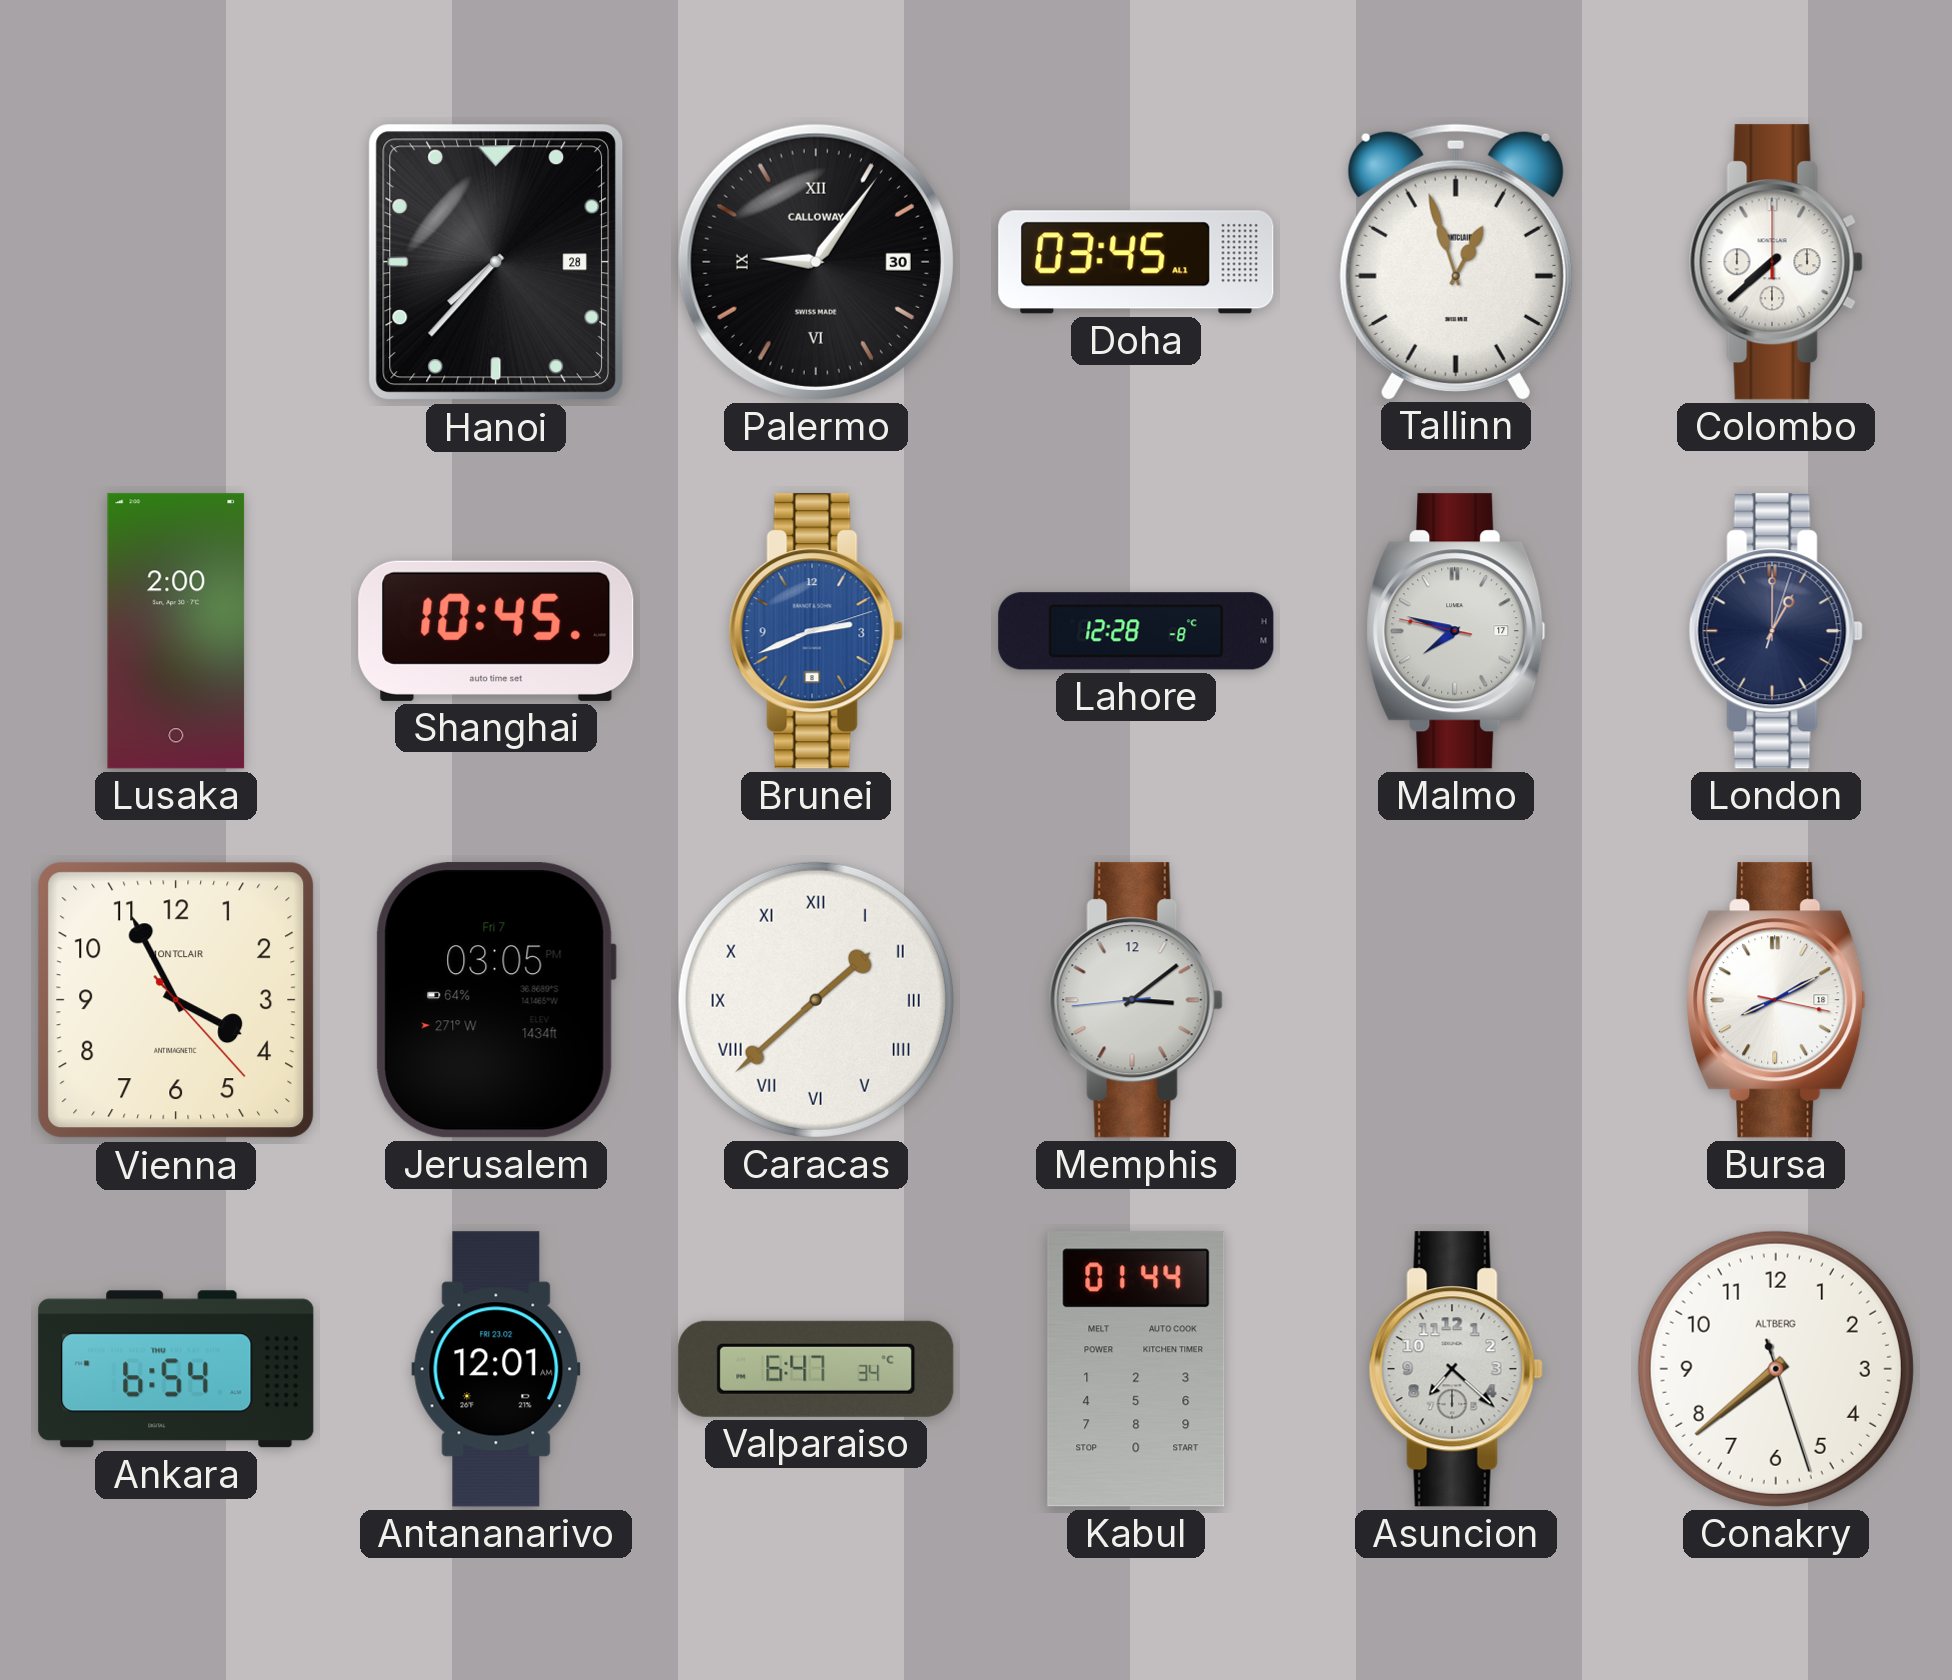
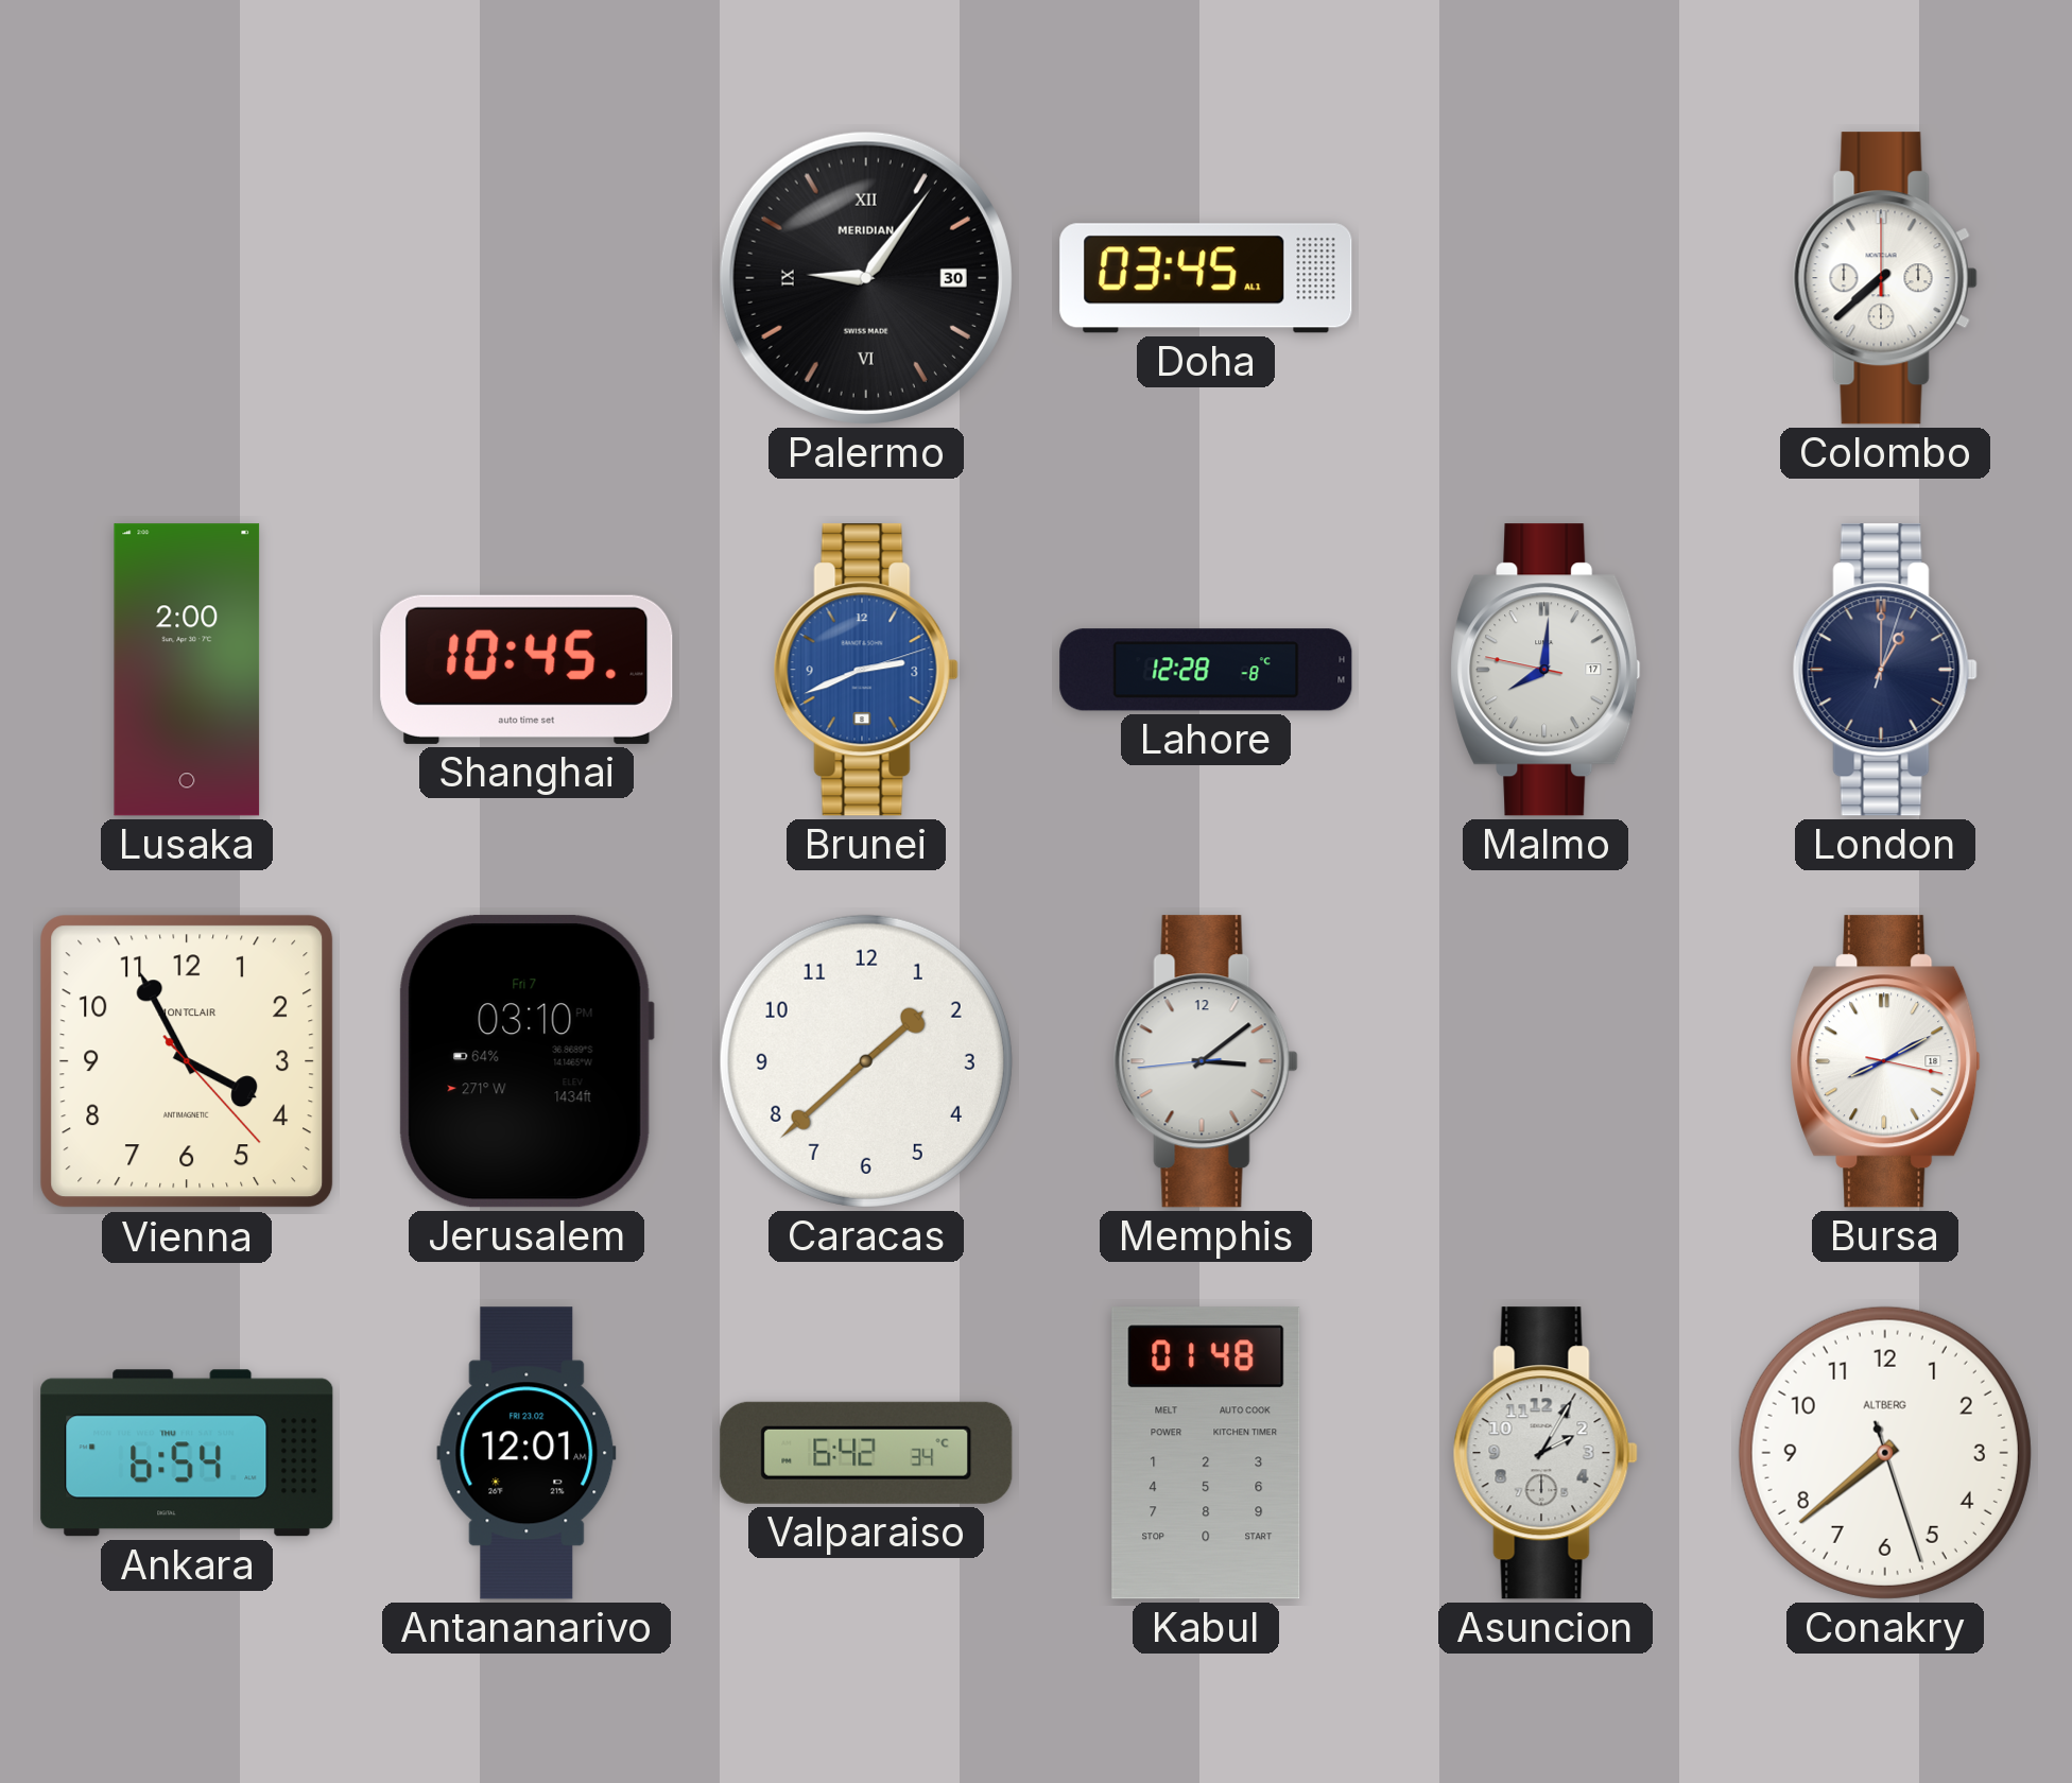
Hanoi: 7:37 -> none (496, 262)
Palermo brand: CALLOWAY -> MERIDIAN (866, 278)
Tallinn: 12:57 -> none (1456, 261)
Malmo: 7:47 -> 8:00 (1546, 670)
Jerusalem: 03:05 -> 03:10 (526, 1061)
Caracas numerals: Roman -> Arabic (866, 1061)
Valparaiso: 6:47 -> 6:42 (866, 1453)
Kabul: 01:44 -> 01:48 (1206, 1453)
Asuncion: 7:22 -> 2:05 (1546, 1453)
